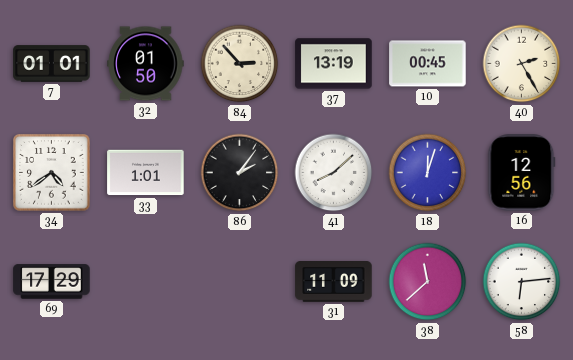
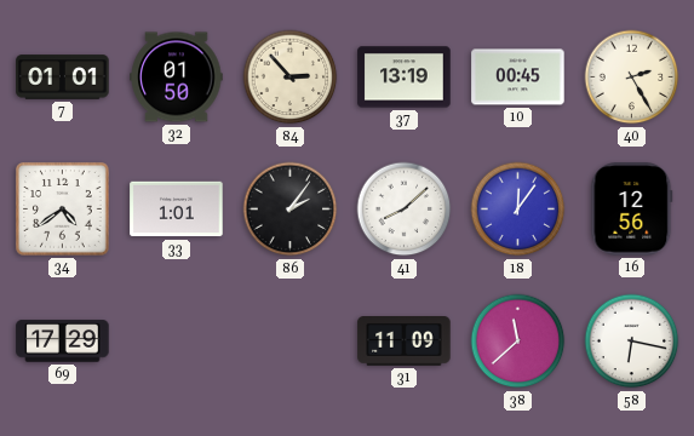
18: 12:03 -> 12:06 (518, 210)
58: 6:14 -> 6:17 (632, 342)
